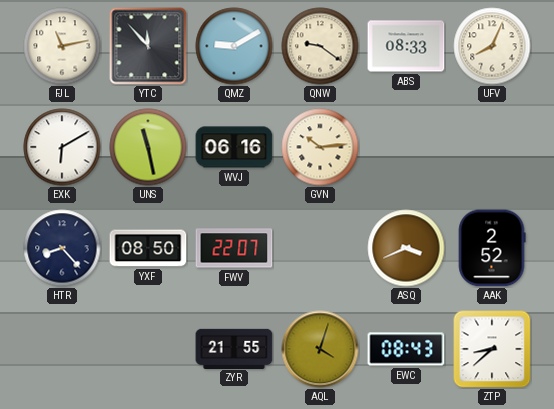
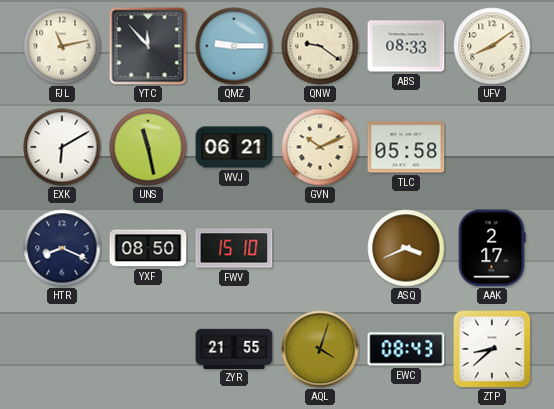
QMZ: 9:10 -> 9:15 (234, 46)
UFV: 8:04 -> 8:09 (492, 46)
WVJ: 06:16 -> 06:21 (234, 147)
GVN: 10:14 -> 10:11 (320, 147)
TLC: none -> 05:58 (406, 147)
HTR: 8:23 -> 8:19 (62, 248)
FWV: 22:07 -> 15:10 (234, 248)
AAK: 2:52 -> 2:17 (492, 248)
